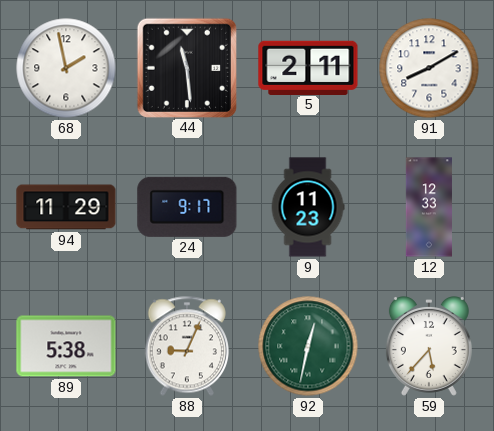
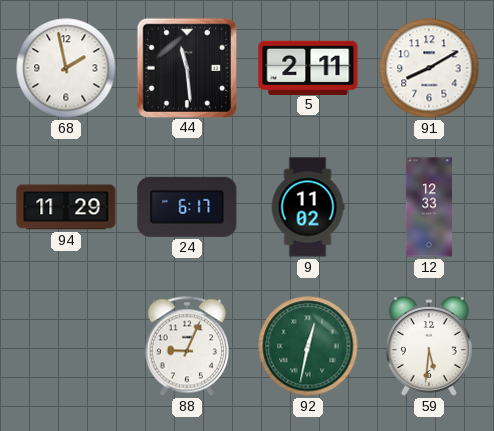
24: 9:17 -> 6:17 (187, 207)
9: 11:23 -> 11:02 (308, 207)
89: 5:38 -> none (66, 346)
59: 5:37 -> 5:31 (429, 347)
